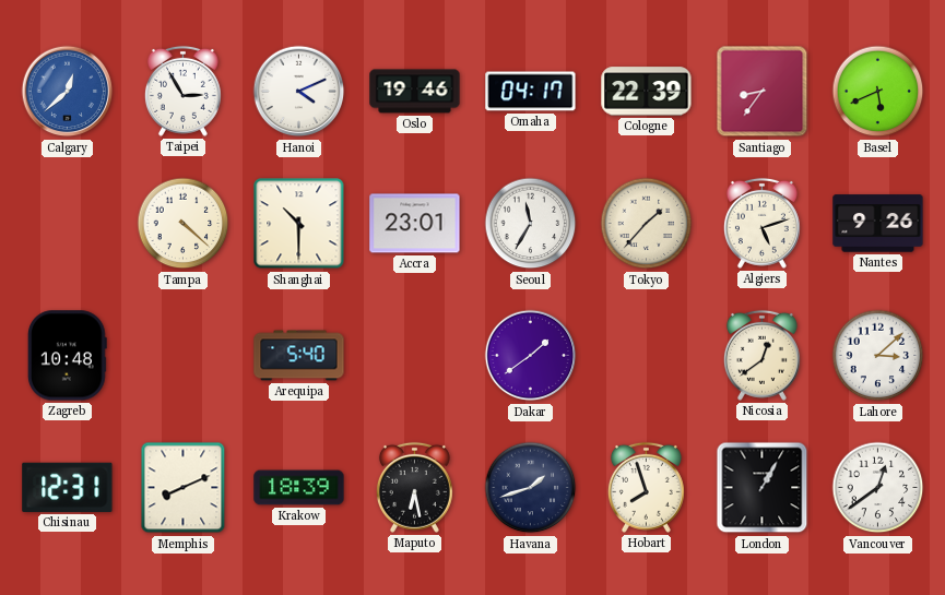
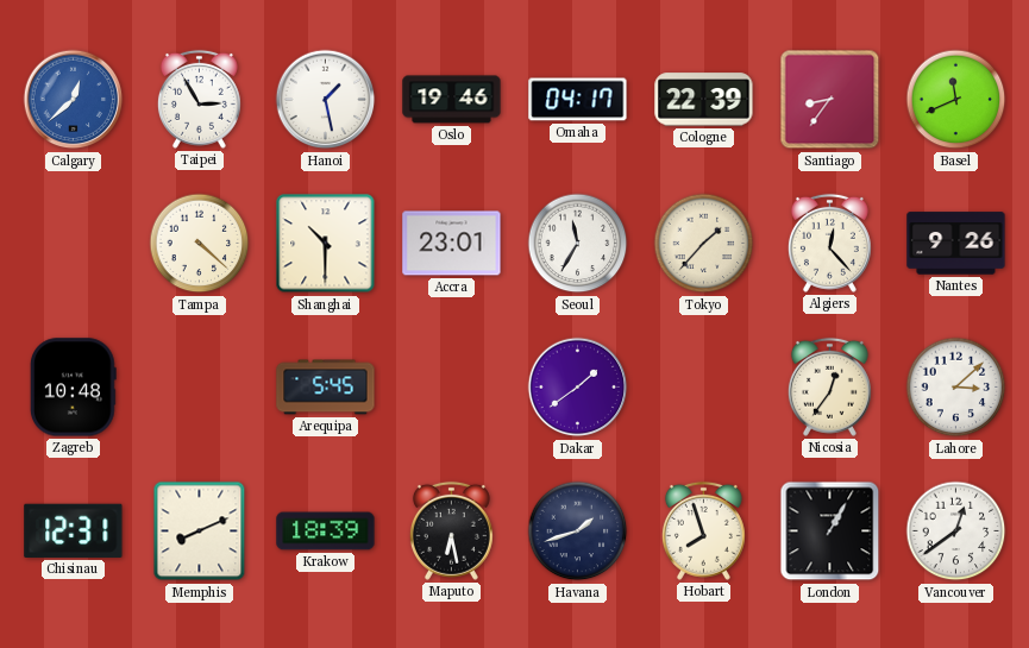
Hanoi: 4:11 -> 1:28 (326, 100)
Basel: 5:41 -> 11:41 (956, 100)
Algiers: 5:12 -> 12:23 (829, 243)
Arequipa: 5:40 -> 5:45 (326, 388)
Nicosia: 12:39 -> 12:36 (829, 386)
